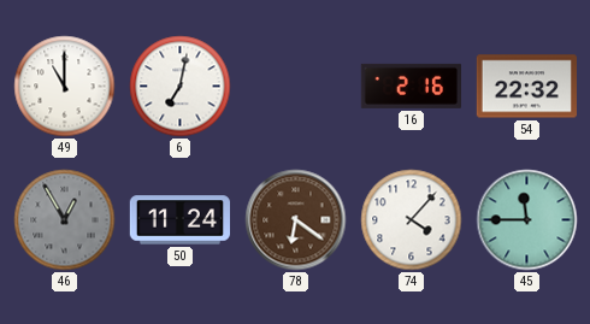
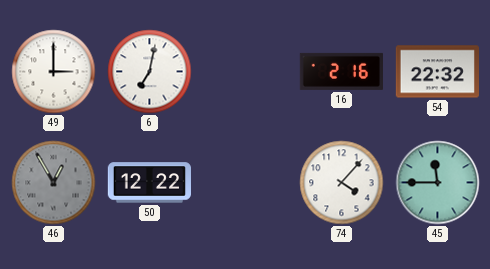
49: 11:00 -> 3:00 (54, 72)
50: 11:24 -> 12:22 (149, 183)
78: 6:21 -> none (296, 220)
